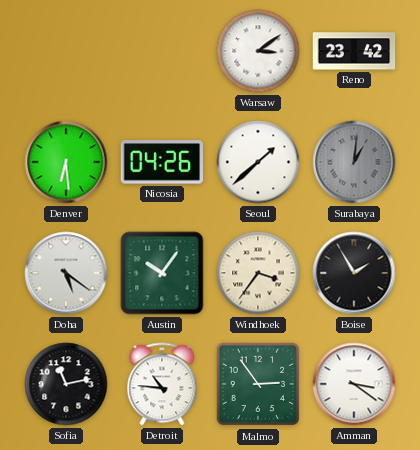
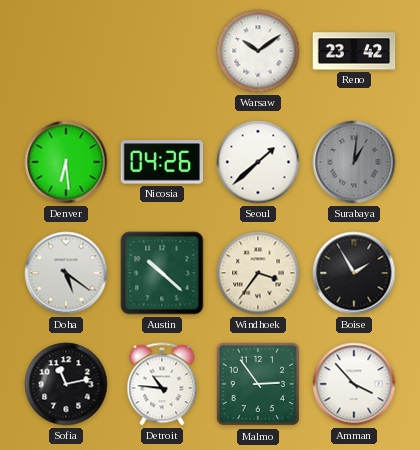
Warsaw: 3:09 -> 10:09 (258, 51)
Austin: 10:06 -> 10:22 (162, 273)
Amman: 3:21 -> 3:53 (354, 384)
